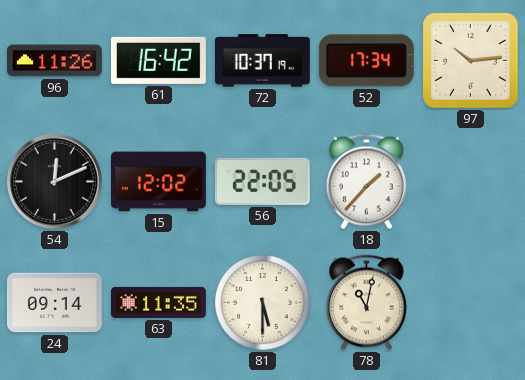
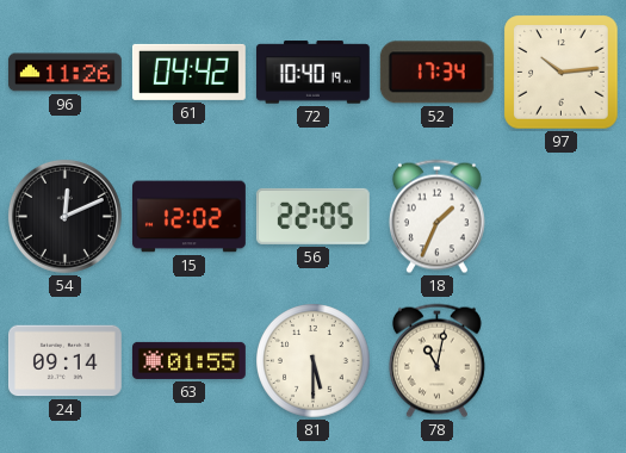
61: 16:42 -> 04:42 (188, 72)
72: 10:37 -> 10:40 (312, 73)
18: 1:37 -> 1:34 (436, 217)
63: 11:35 -> 01:55 (190, 360)
